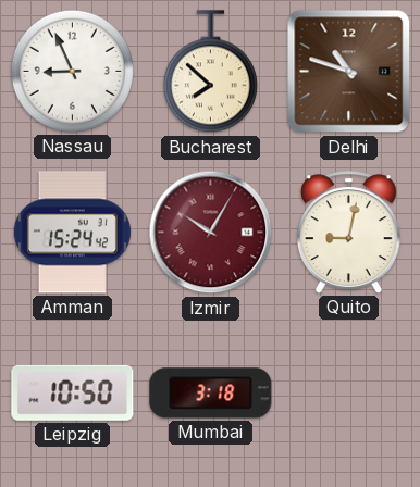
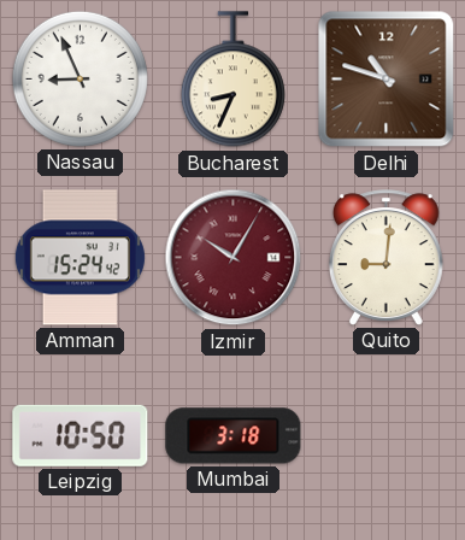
Bucharest: 7:52 -> 8:34 (232, 80)
Quito: 9:02 -> 9:01 (385, 258)
